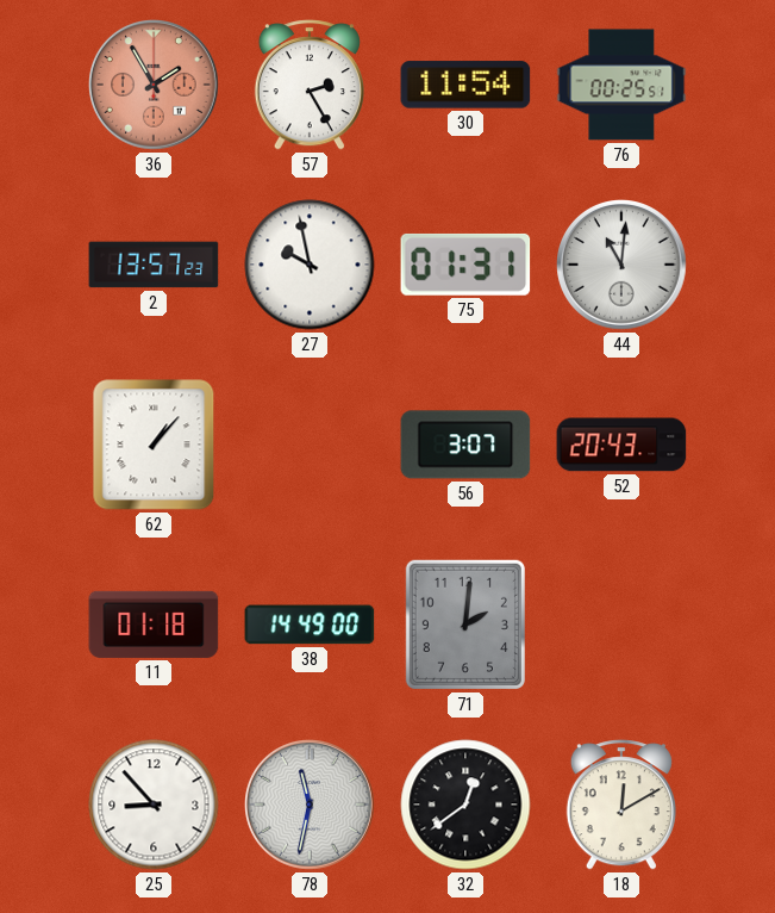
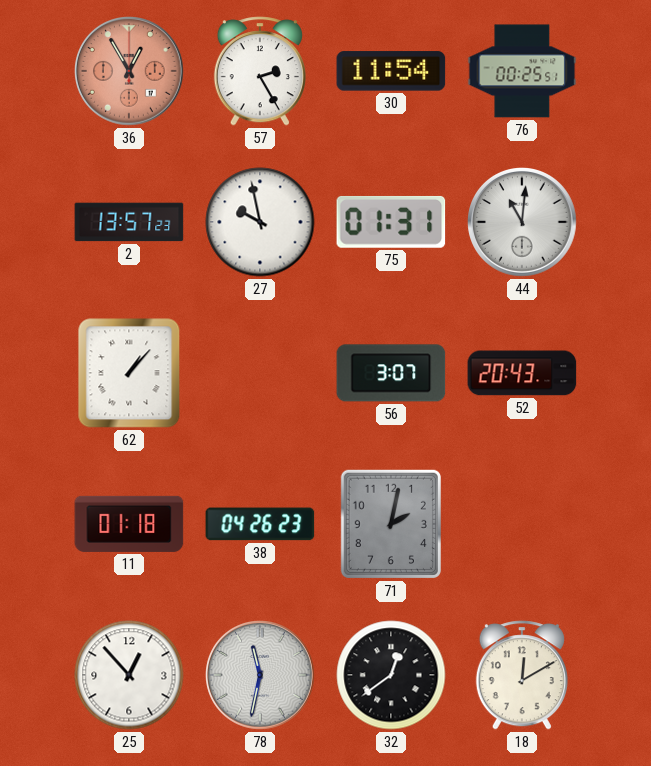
36: 1:55 -> 12:55 (130, 72)
38: 14:49 -> 04:26 (260, 524)
71: 2:01 -> 2:02 (391, 524)
25: 8:53 -> 12:53 (129, 675)
